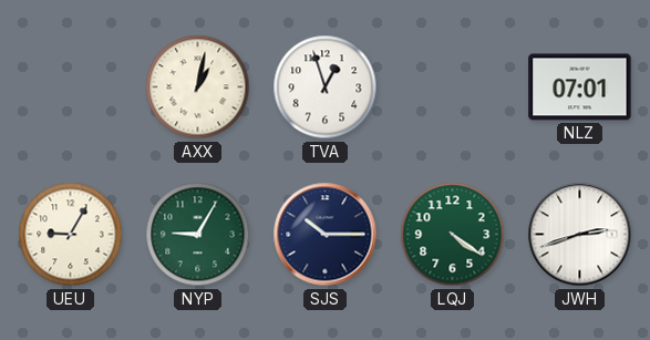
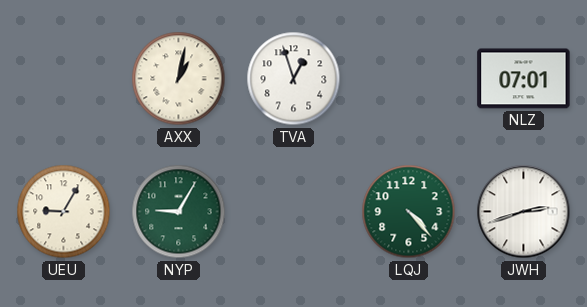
SJS: 10:15 -> none (326, 235)
LQJ: 4:21 -> 4:23 (409, 212)
